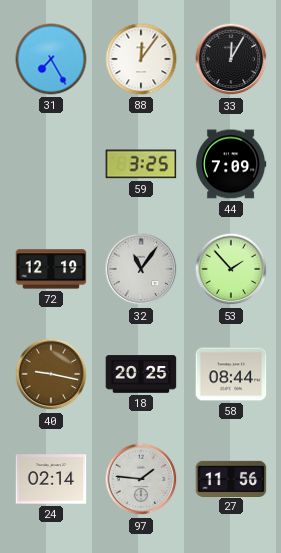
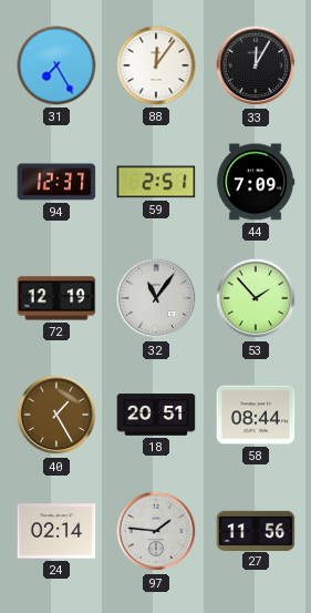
94: none -> 12:37 (56, 182)
59: 3:25 -> 2:51 (156, 182)
40: 9:17 -> 1:25 (56, 415)
18: 20:25 -> 20:51 (156, 415)
